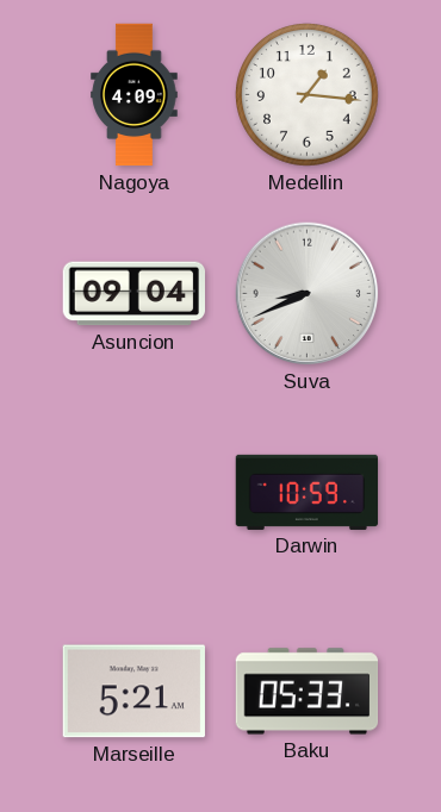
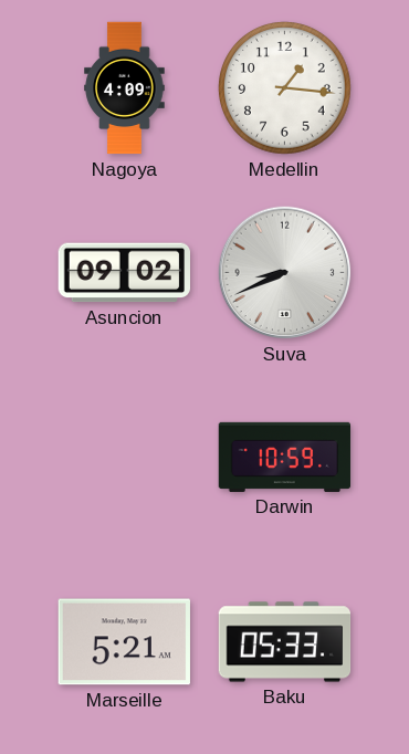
Asuncion: 09:04 -> 09:02 (124, 273)
